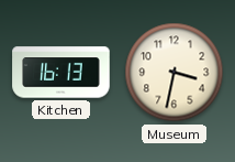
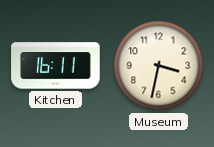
Kitchen: 16:13 -> 16:11 (56, 66)
